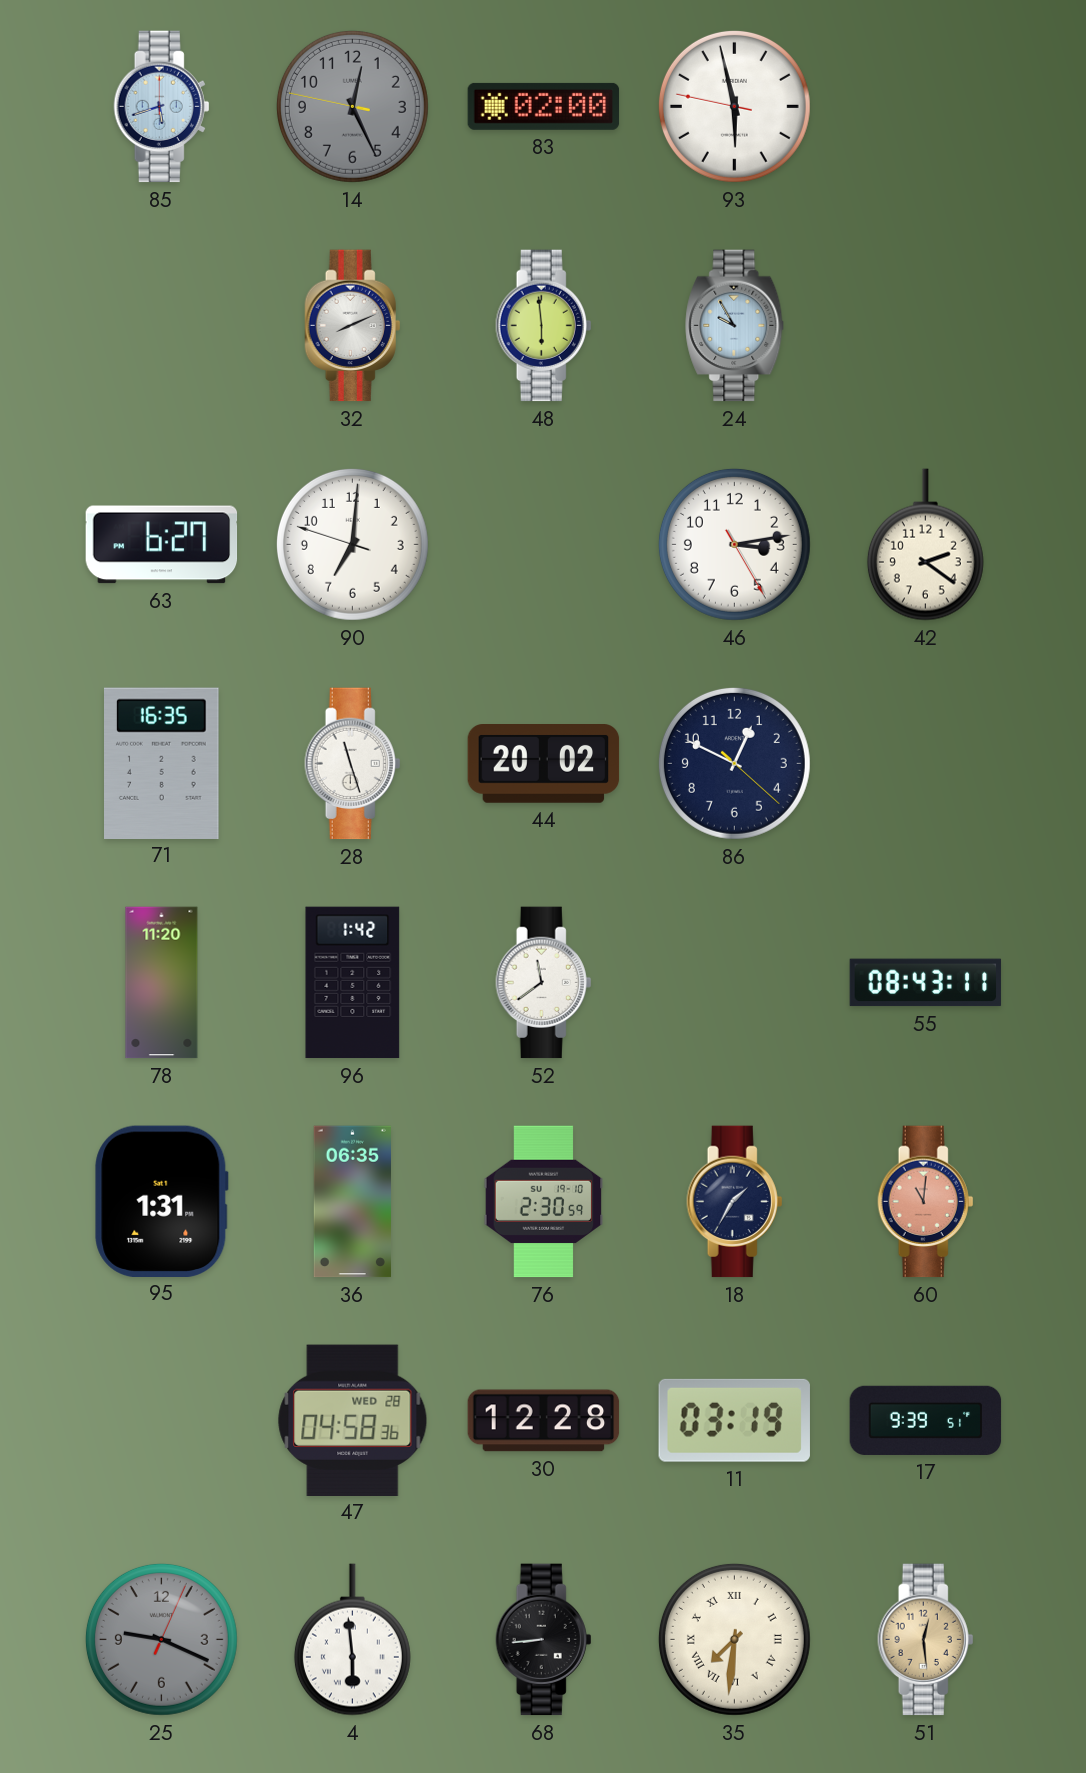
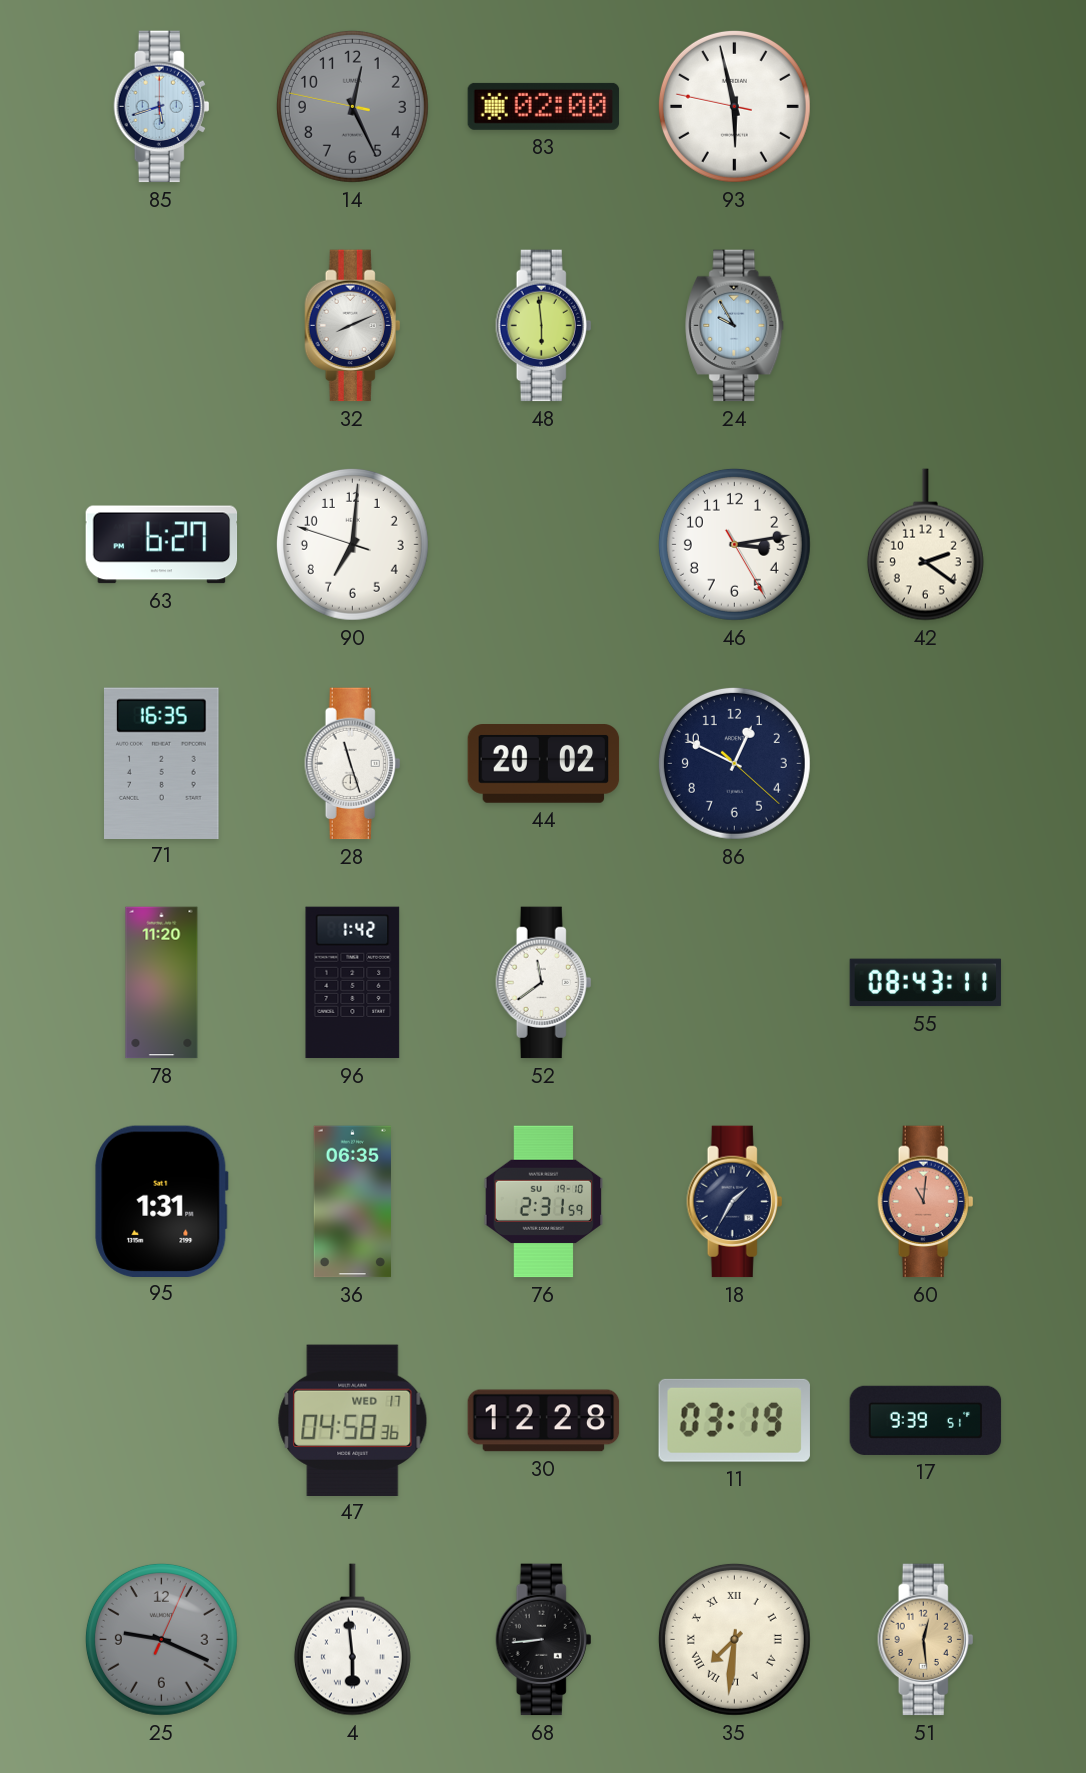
76: 2:30 -> 2:31 (544, 1202)
47 date: WED 28 -> WED 17 (353, 1420)
